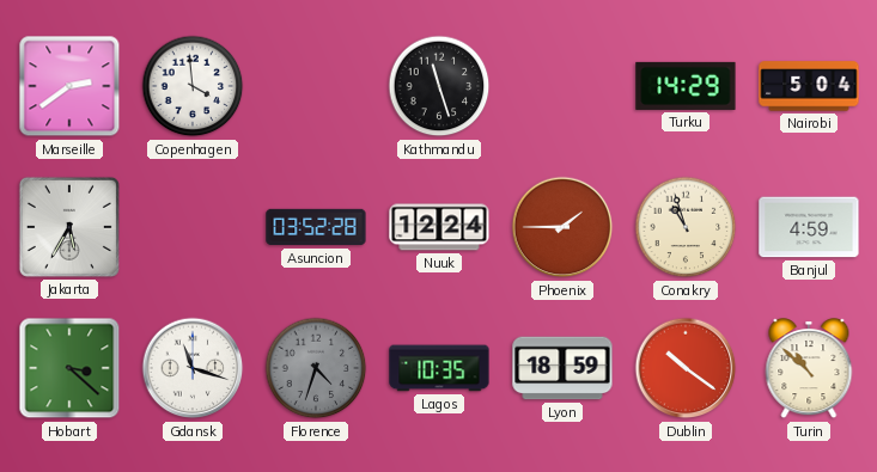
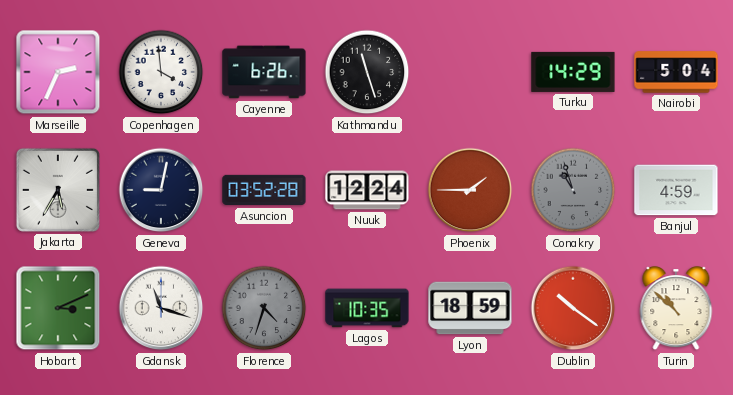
Marseille: 2:39 -> 2:34 (58, 72)
Cayenne: none -> 6:26 (264, 72)
Geneva: none -> 9:02 (161, 190)
Conakry dial: cream -> grey (573, 190)
Hobart: 3:22 -> 3:11 (58, 308)
